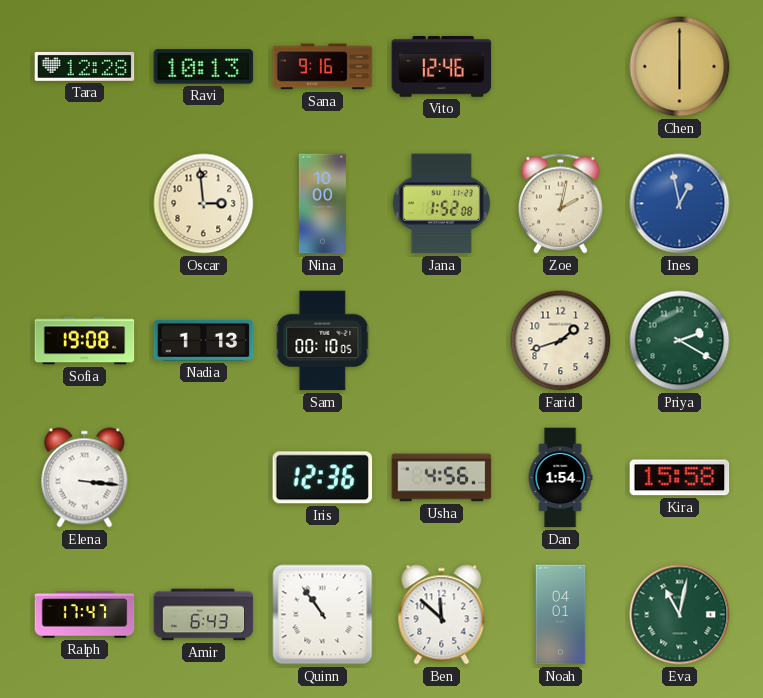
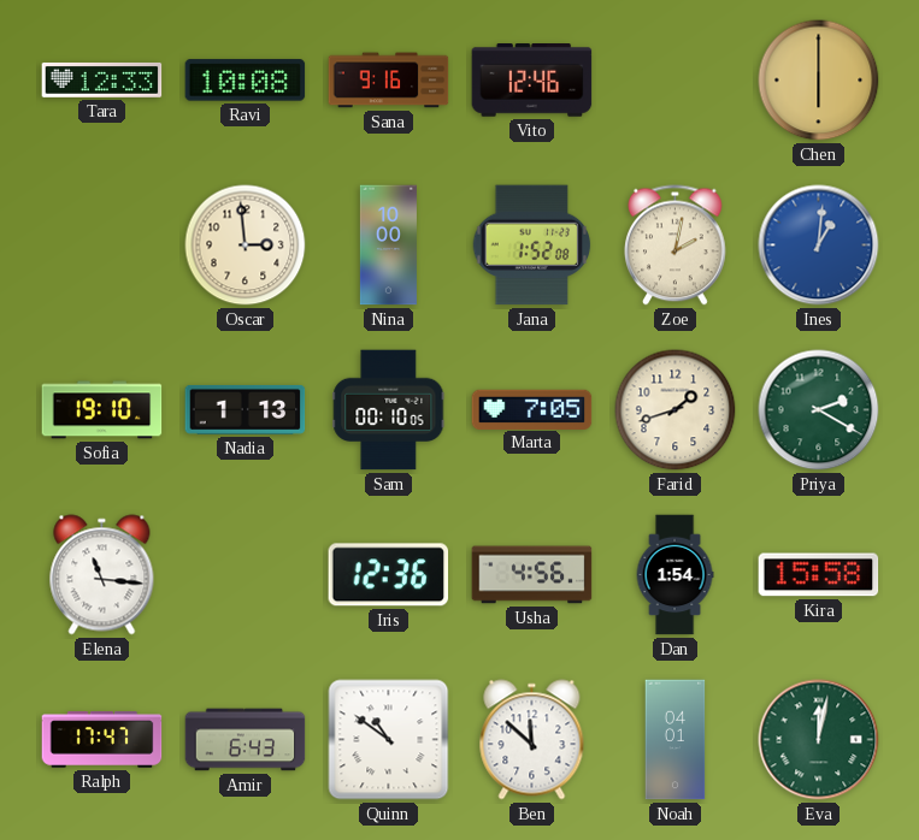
Tara: 12:28 -> 12:33 (102, 79)
Ravi: 10:13 -> 10:08 (246, 81)
Ines: 12:58 -> 1:01 (819, 246)
Sofia: 19:08 -> 19:10 (102, 410)
Marta: none -> 7:05 (532, 409)
Elena: 3:16 -> 11:16 (102, 575)
Quinn: 10:54 -> 10:51 (389, 740)
Eva: 11:02 -> 12:02 (819, 740)
